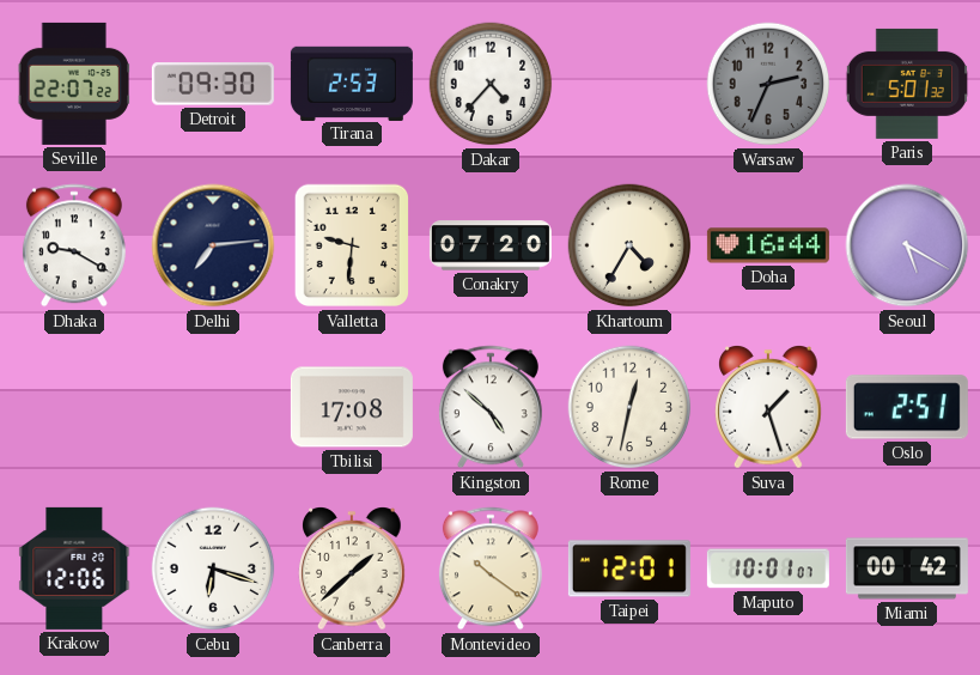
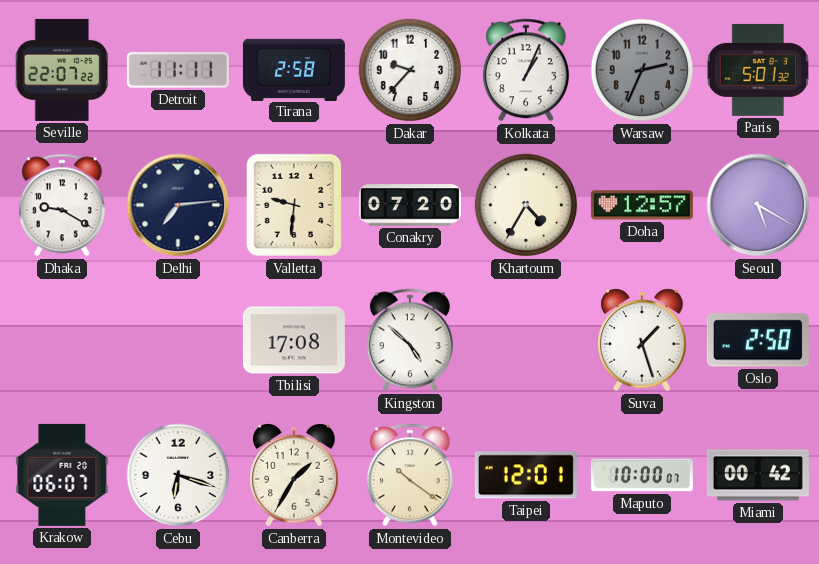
Detroit: 09:30 -> 11:11 (178, 70)
Tirana: 2:53 -> 2:58 (294, 69)
Dakar: 4:37 -> 9:37 (410, 70)
Kolkata: none -> 1:04 (526, 70)
Doha: 16:44 -> 12:57 (642, 205)
Rome: 12:32 -> none (629, 407)
Oslo: 2:51 -> 2:50 (758, 340)
Krakow: 12:06 -> 06:07 (62, 475)
Canberra: 1:38 -> 1:35 (294, 476)
Maputo: 10:01 -> 10:00 (642, 475)
